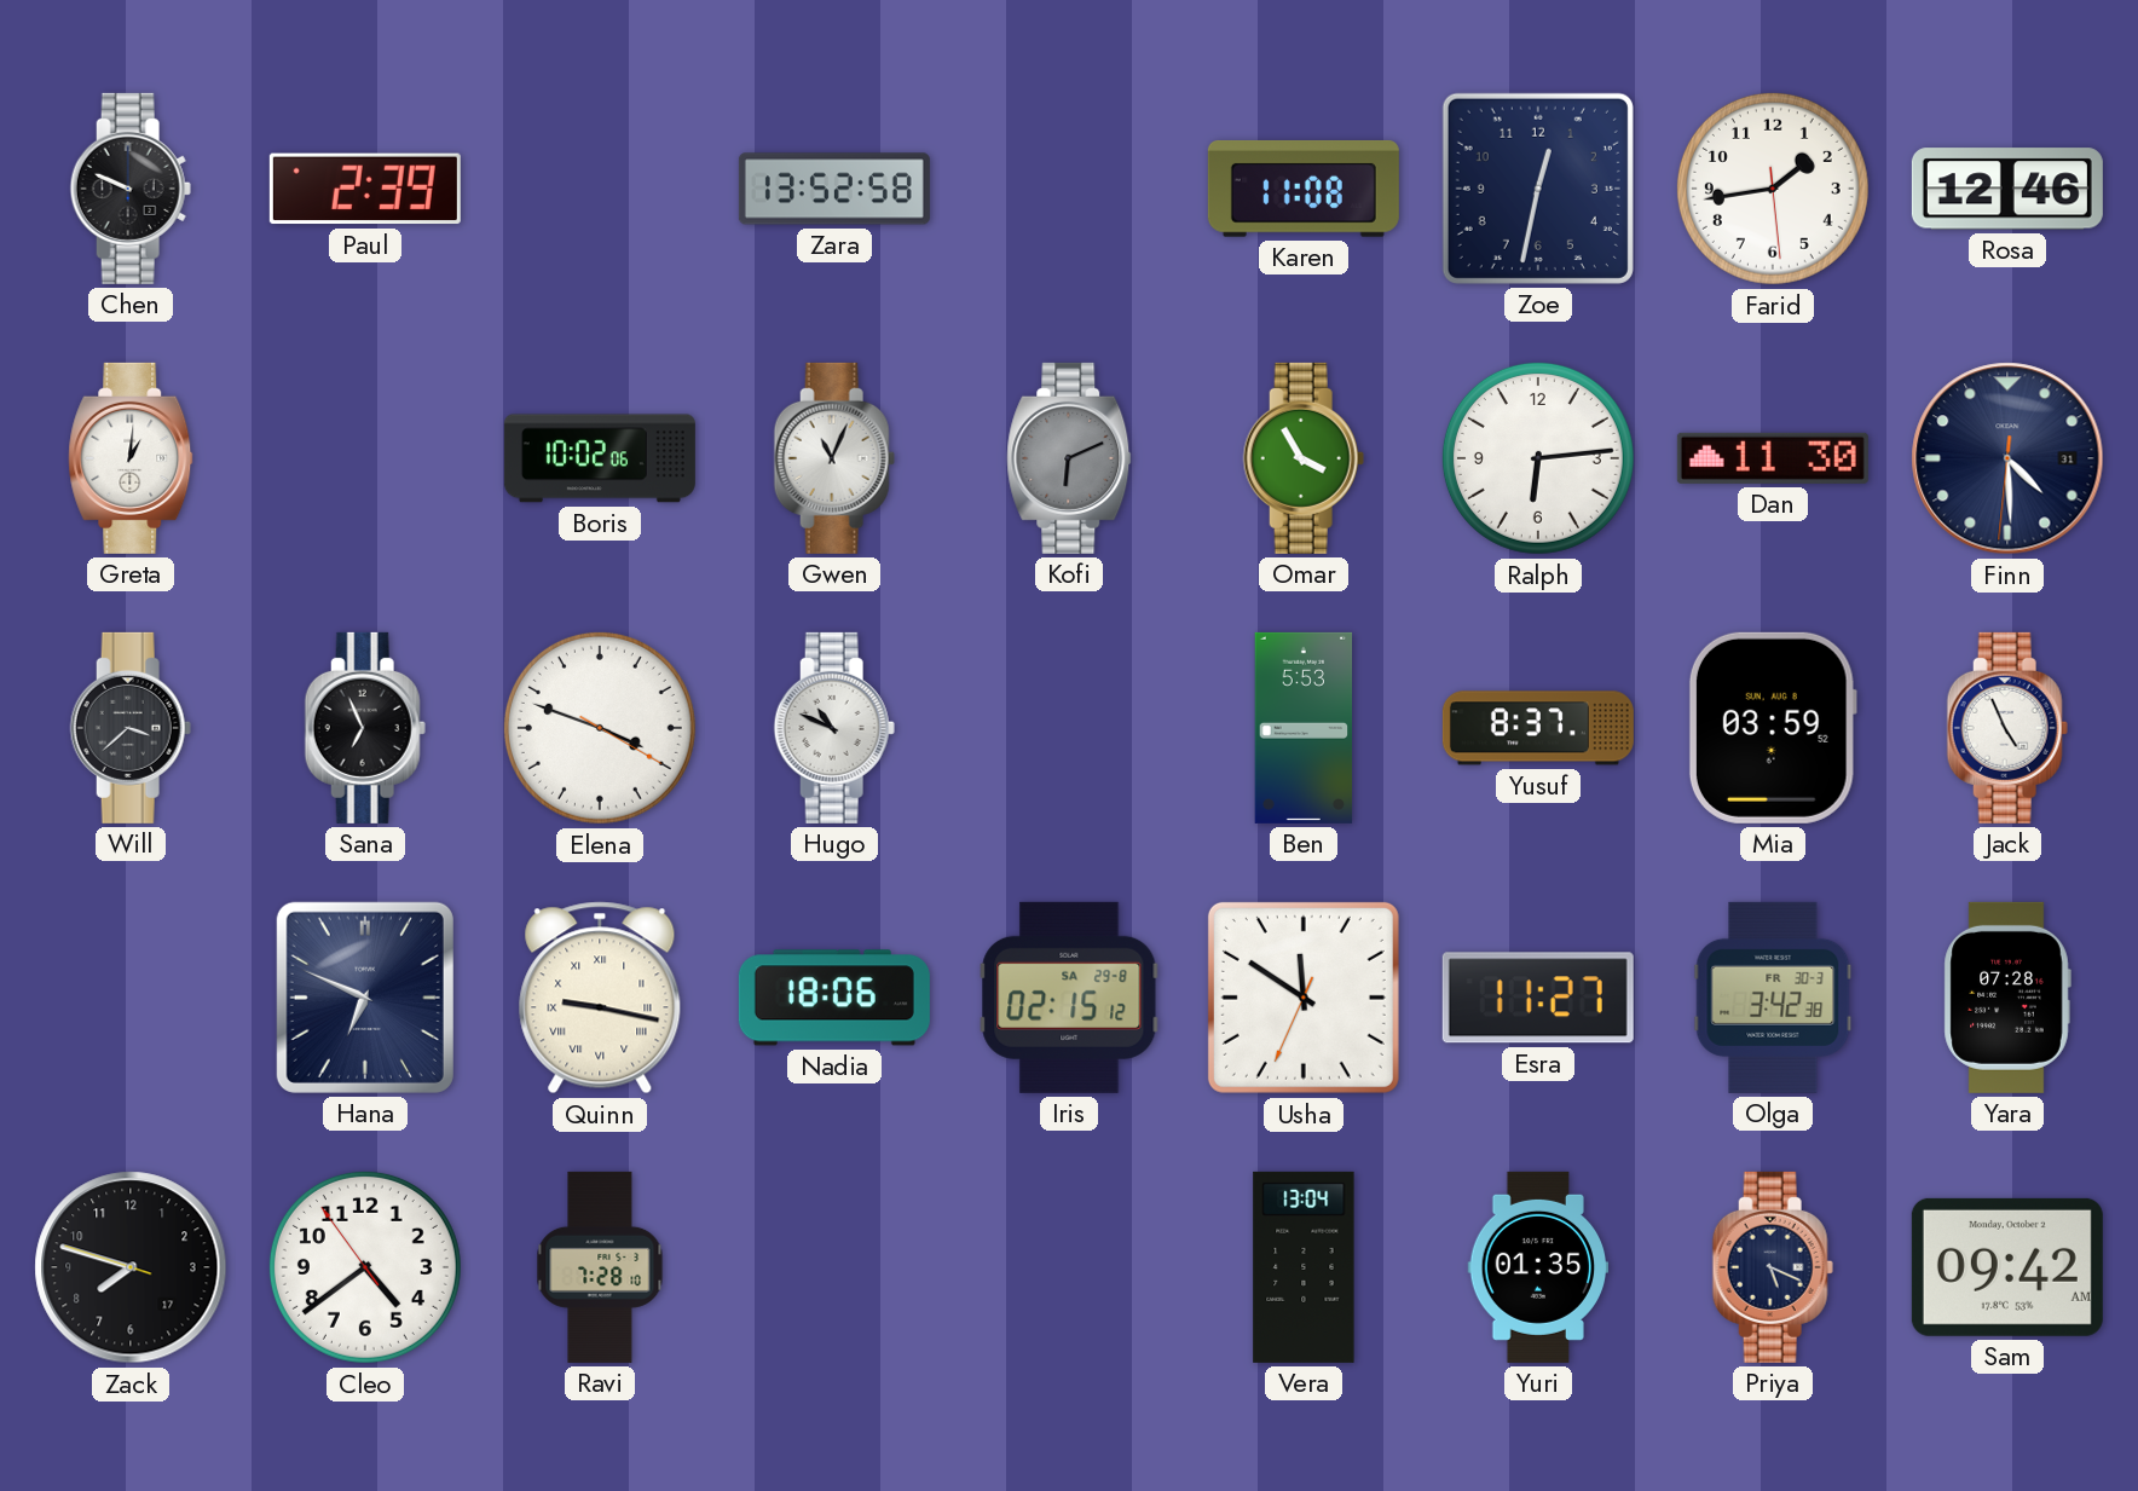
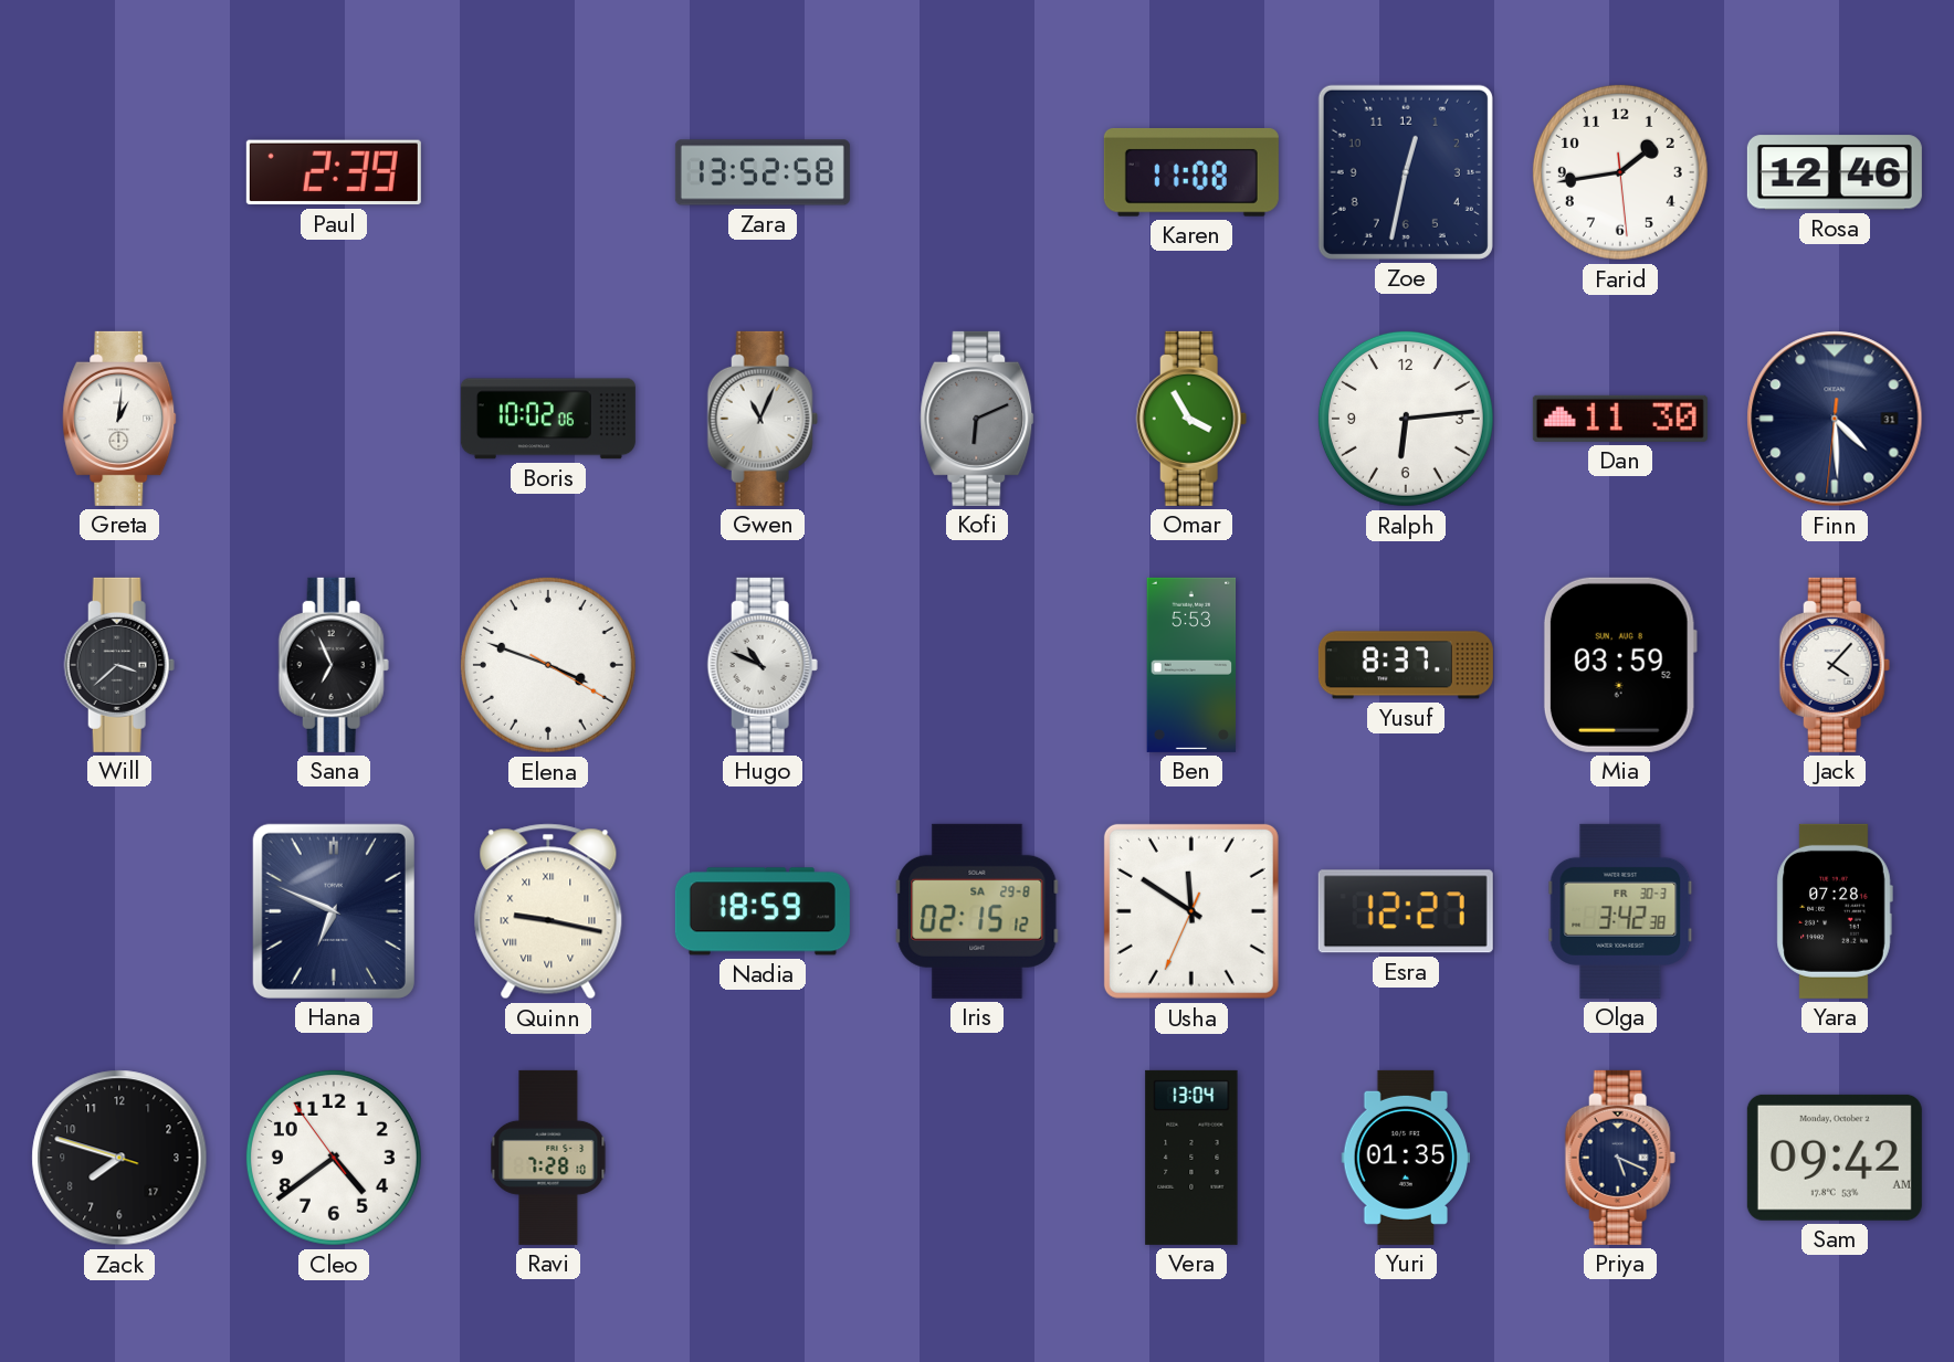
Chen: 9:49 -> none (131, 189)
Jack: 4:56 -> 4:07 (1835, 665)
Nadia: 18:06 -> 18:59 (763, 911)
Esra: 11:27 -> 12:27 (1406, 911)
